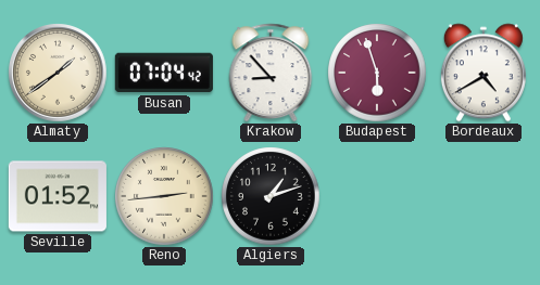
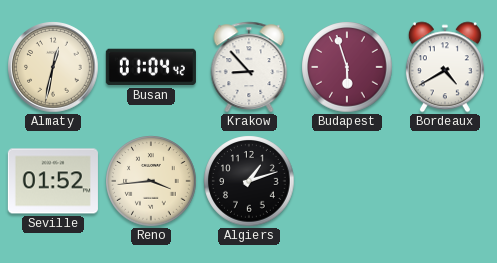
Almaty: 1:39 -> 12:32 (53, 67)
Busan: 07:04 -> 01:04 (151, 67)
Reno: 2:44 -> 3:44 (151, 181)
